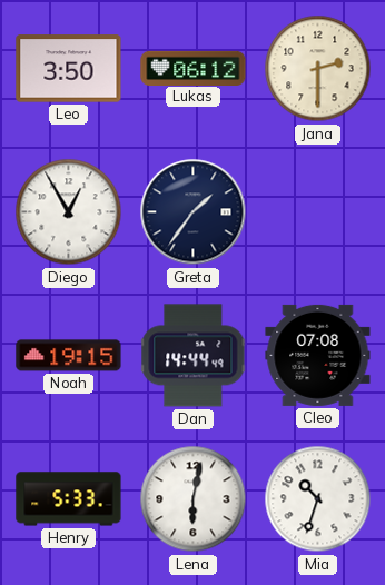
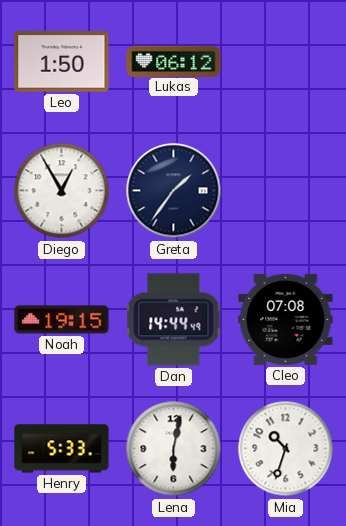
Leo: 3:50 -> 1:50 (62, 62)
Jana: 2:30 -> none (318, 69)
